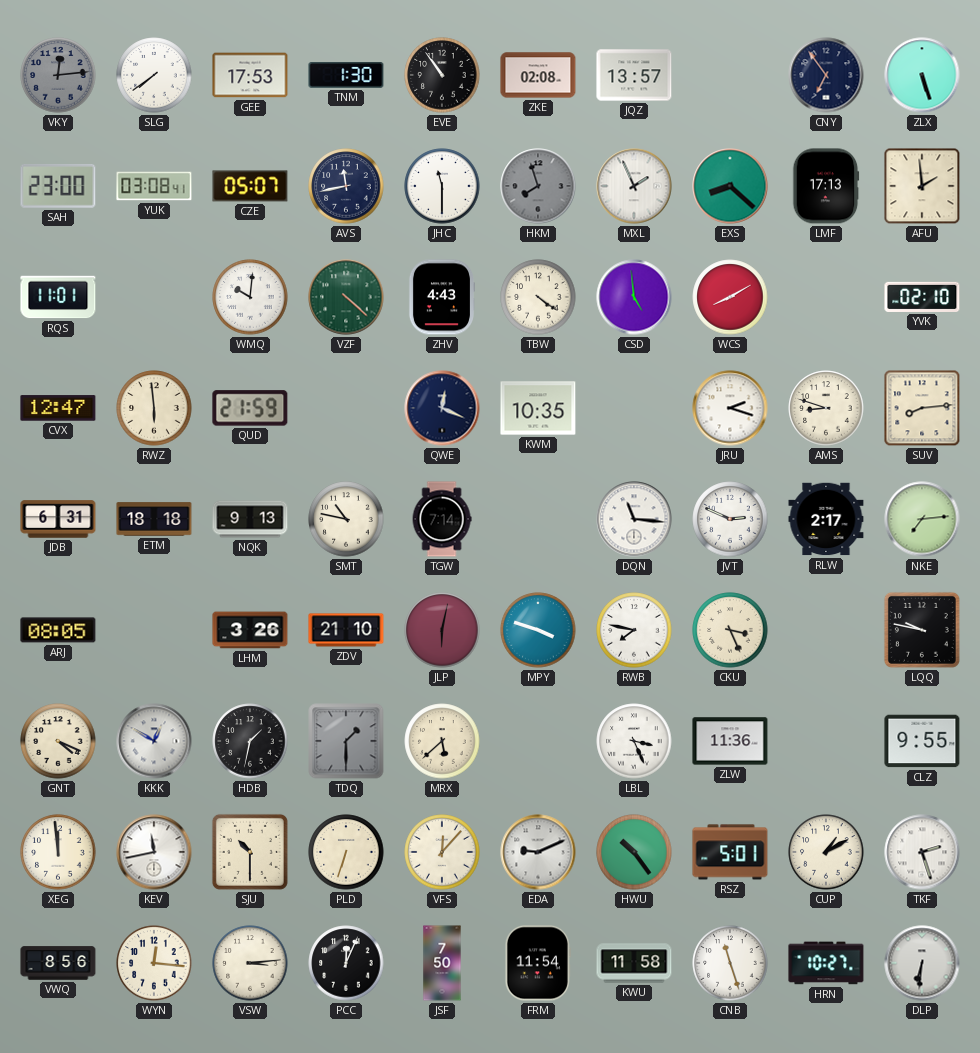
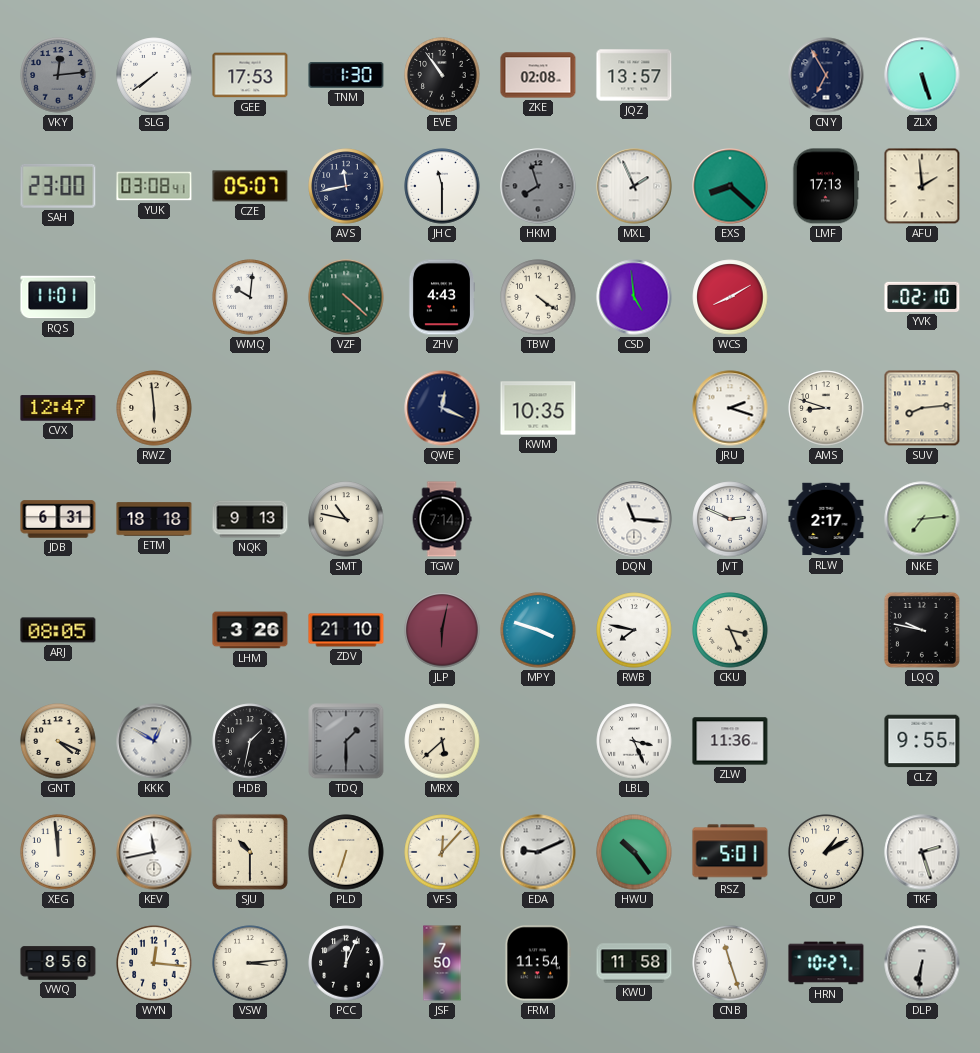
CNY: 6:54 -> 6:55 (826, 75)
QUD: 21:59 -> none (250, 408)
